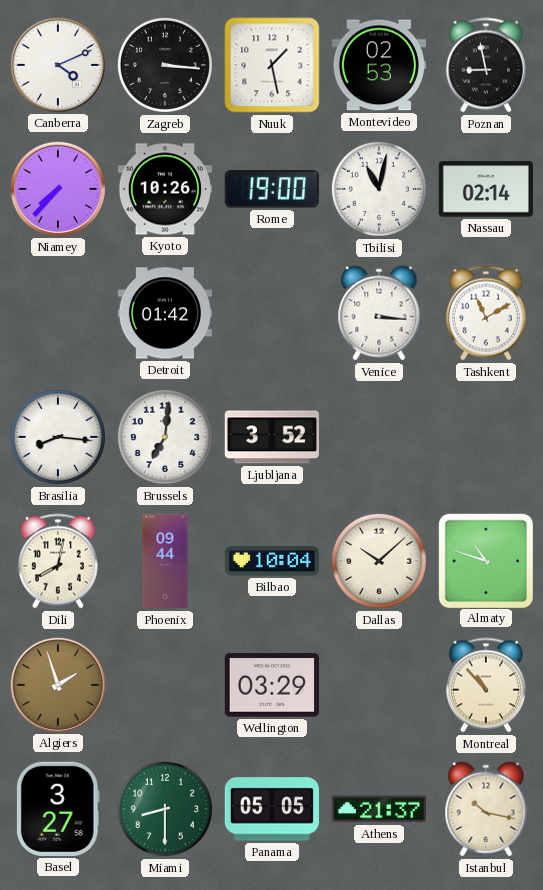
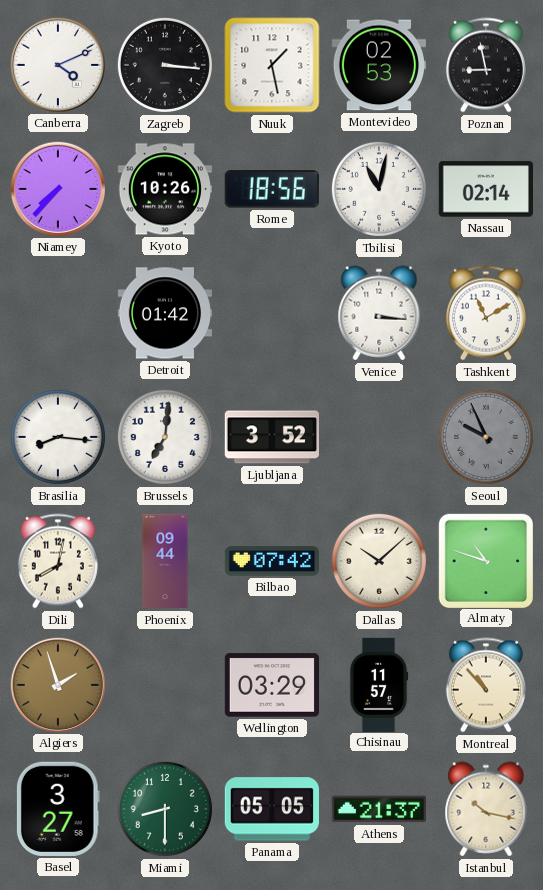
Rome: 19:00 -> 18:56 (272, 189)
Seoul: none -> 9:56 (486, 437)
Bilbao: 10:04 -> 07:42 (271, 561)
Chisinau: none -> 11:57 (379, 684)
